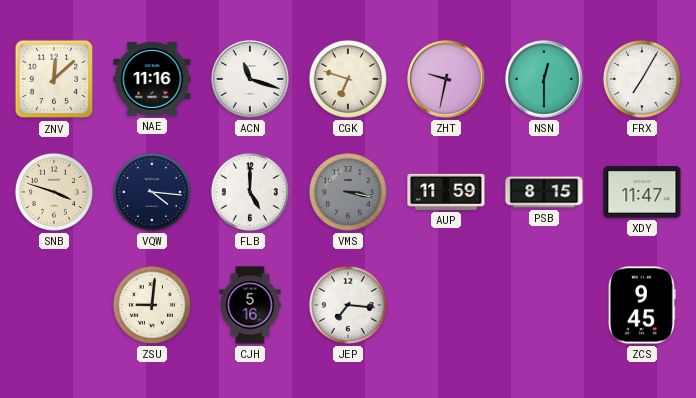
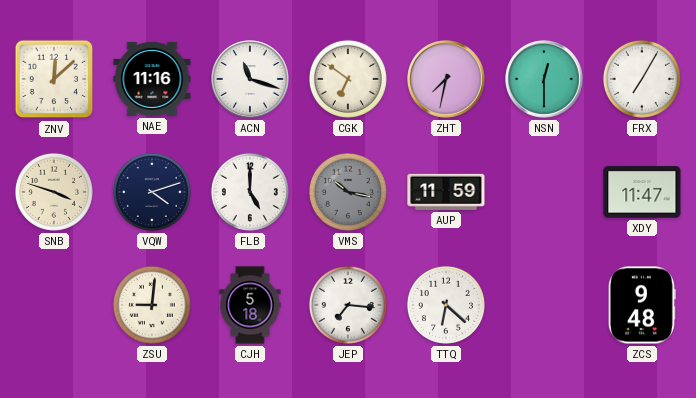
CGK: 6:48 -> 6:51 (348, 79)
ZHT: 9:32 -> 7:32 (446, 79)
VQW: 4:16 -> 4:12 (152, 192)
VMS: 3:17 -> 10:17 (348, 192)
PSB: 8:15 -> none (544, 192)
CJH: 5:16 -> 5:18 (250, 305)
TTQ: none -> 6:22 (446, 305)
ZCS: 9:45 -> 9:48 (642, 305)
